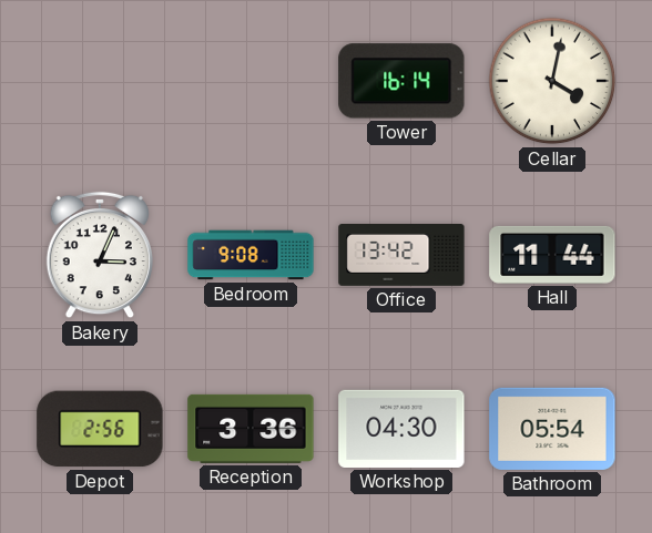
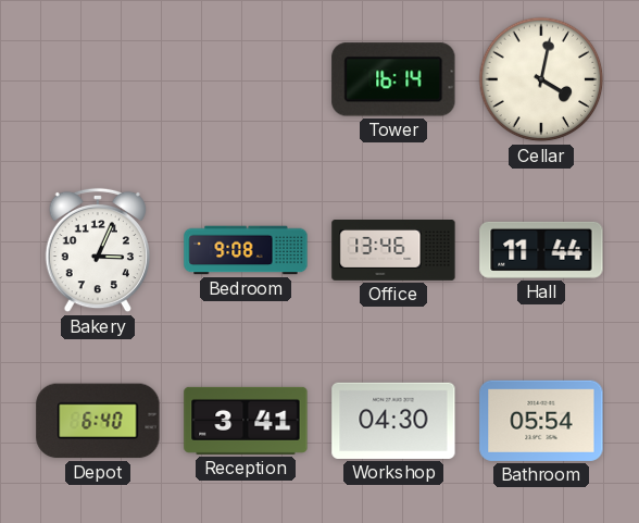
Office: 13:42 -> 13:46 (393, 251)
Depot: 2:56 -> 6:40 (98, 421)
Reception: 3:36 -> 3:41 (246, 421)
